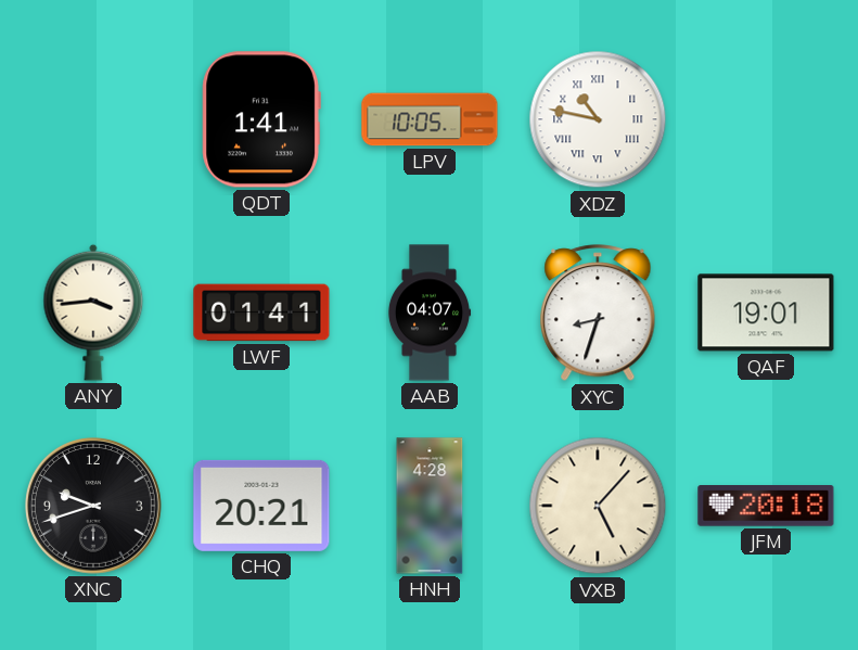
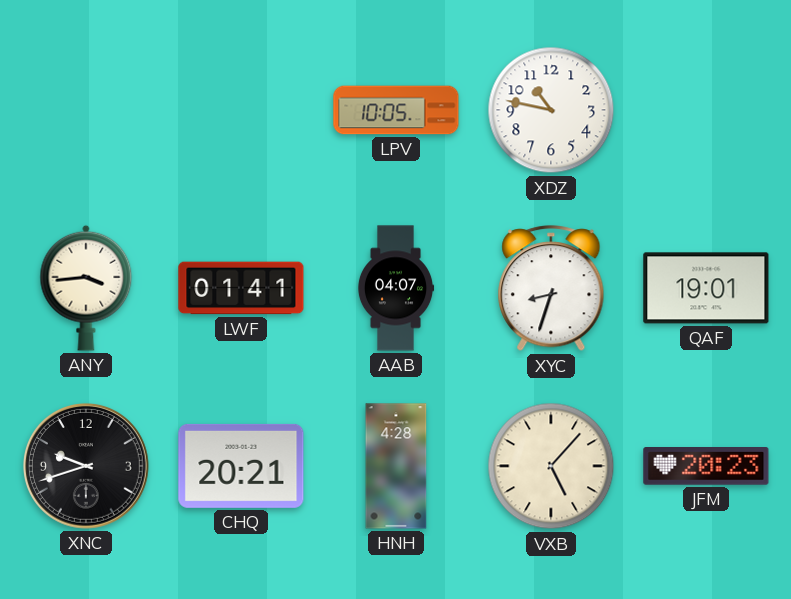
QDT: 1:41 -> none (261, 119)
XDZ numerals: Roman -> Arabic (551, 110)
JFM: 20:18 -> 20:23 (706, 467)
